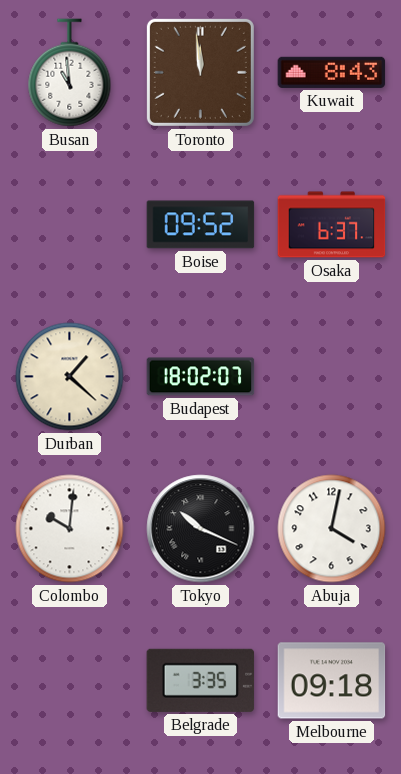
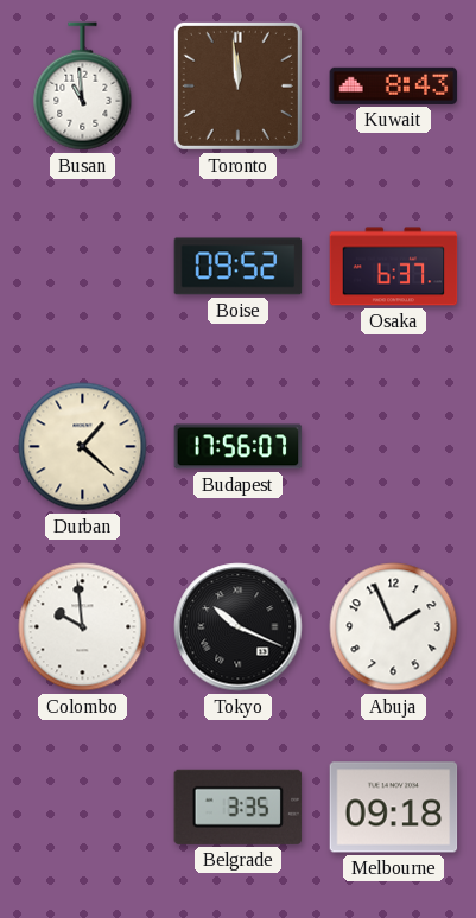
Budapest: 18:02 -> 17:56 (239, 447)
Colombo: 10:01 -> 9:59 (83, 627)
Abuja: 4:02 -> 1:56 (394, 627)
